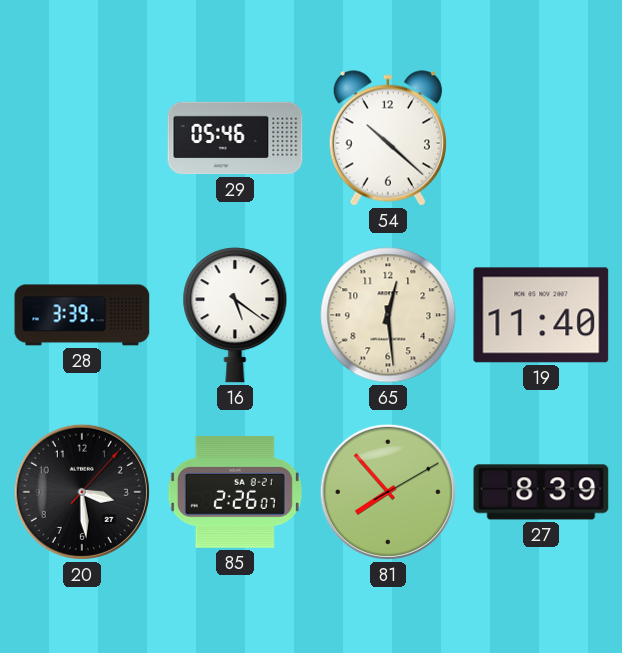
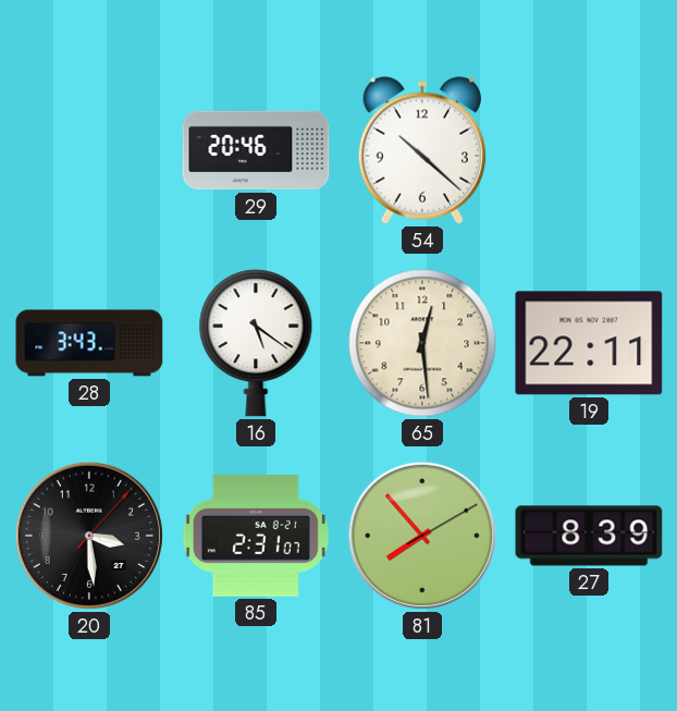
29: 05:46 -> 20:46 (256, 150)
28: 3:39 -> 3:43 (89, 343)
19: 11:40 -> 22:11 (589, 343)
85: 2:26 -> 2:31 (256, 536)
